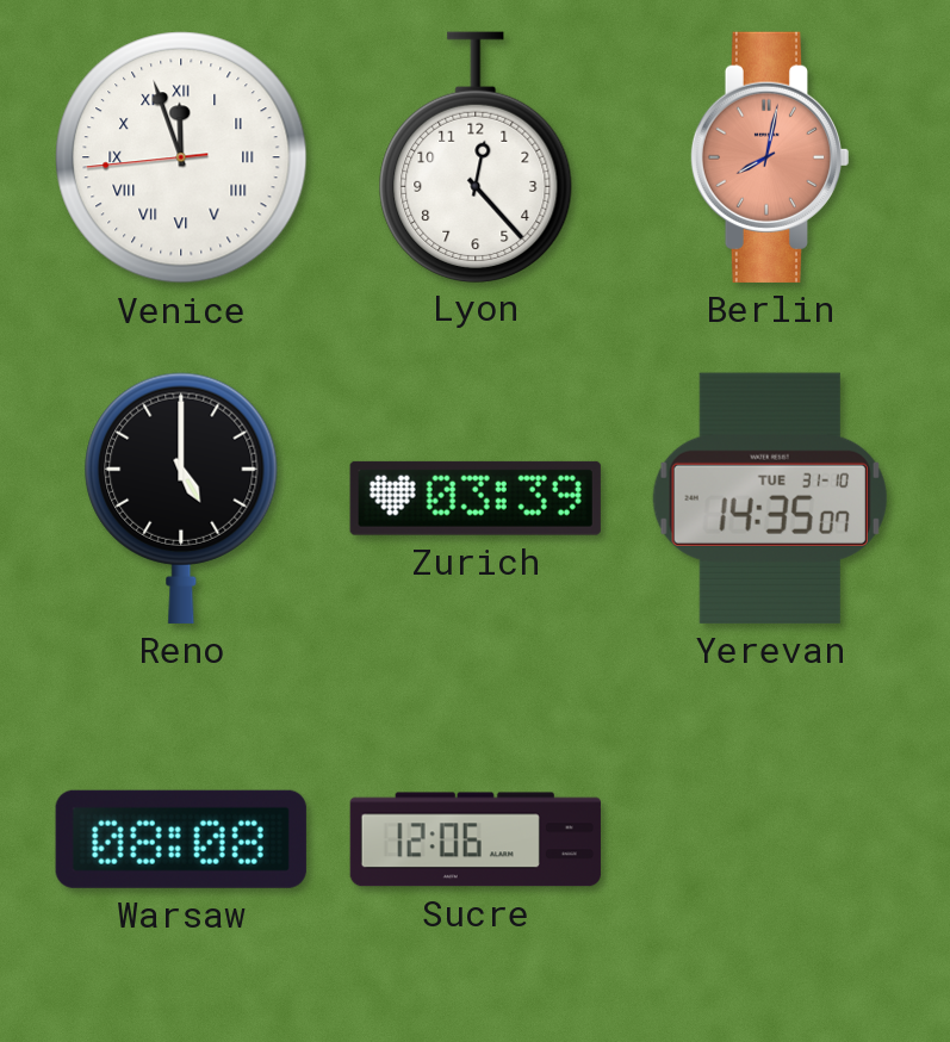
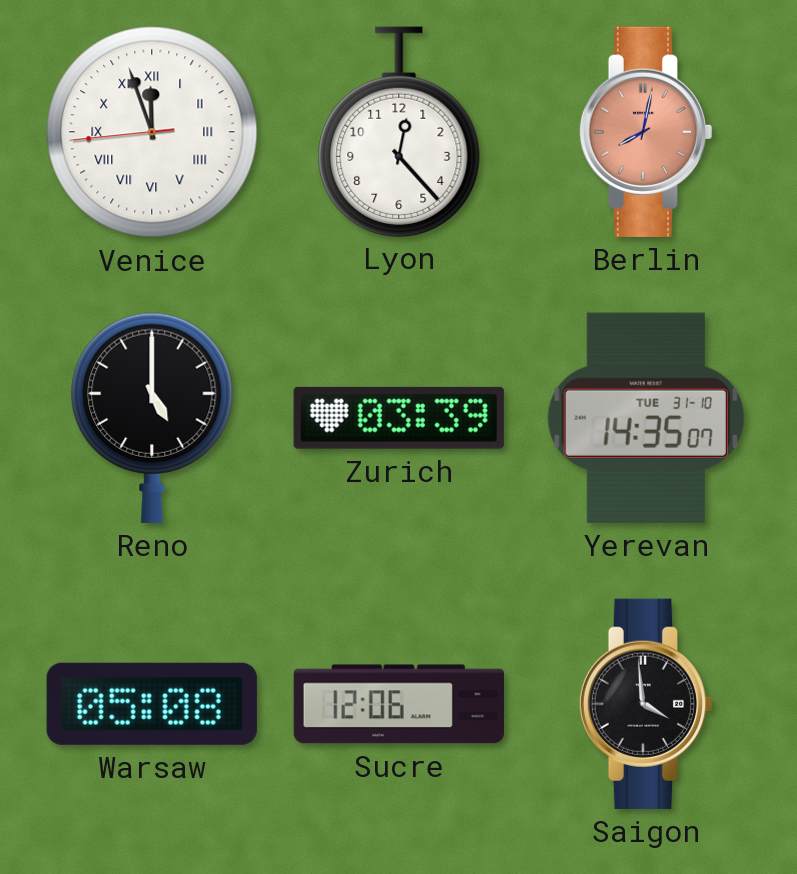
Warsaw: 08:08 -> 05:08 (152, 704)
Saigon: none -> 3:59 (645, 704)
